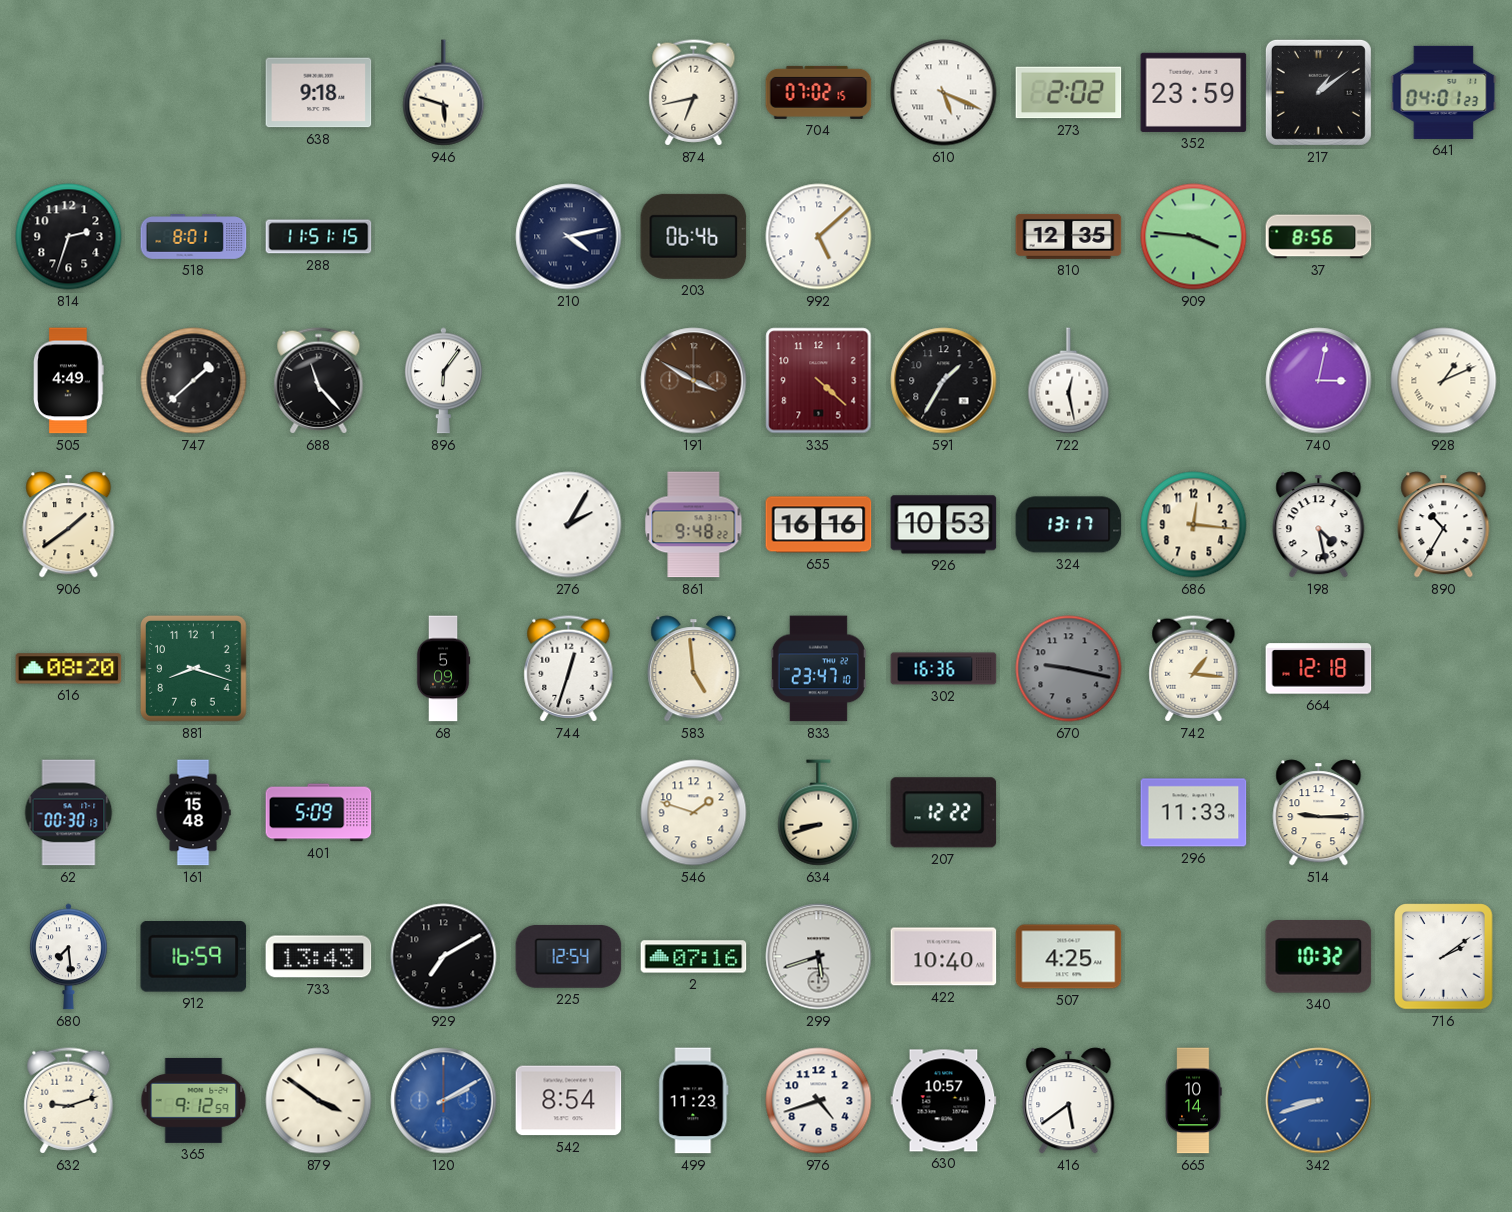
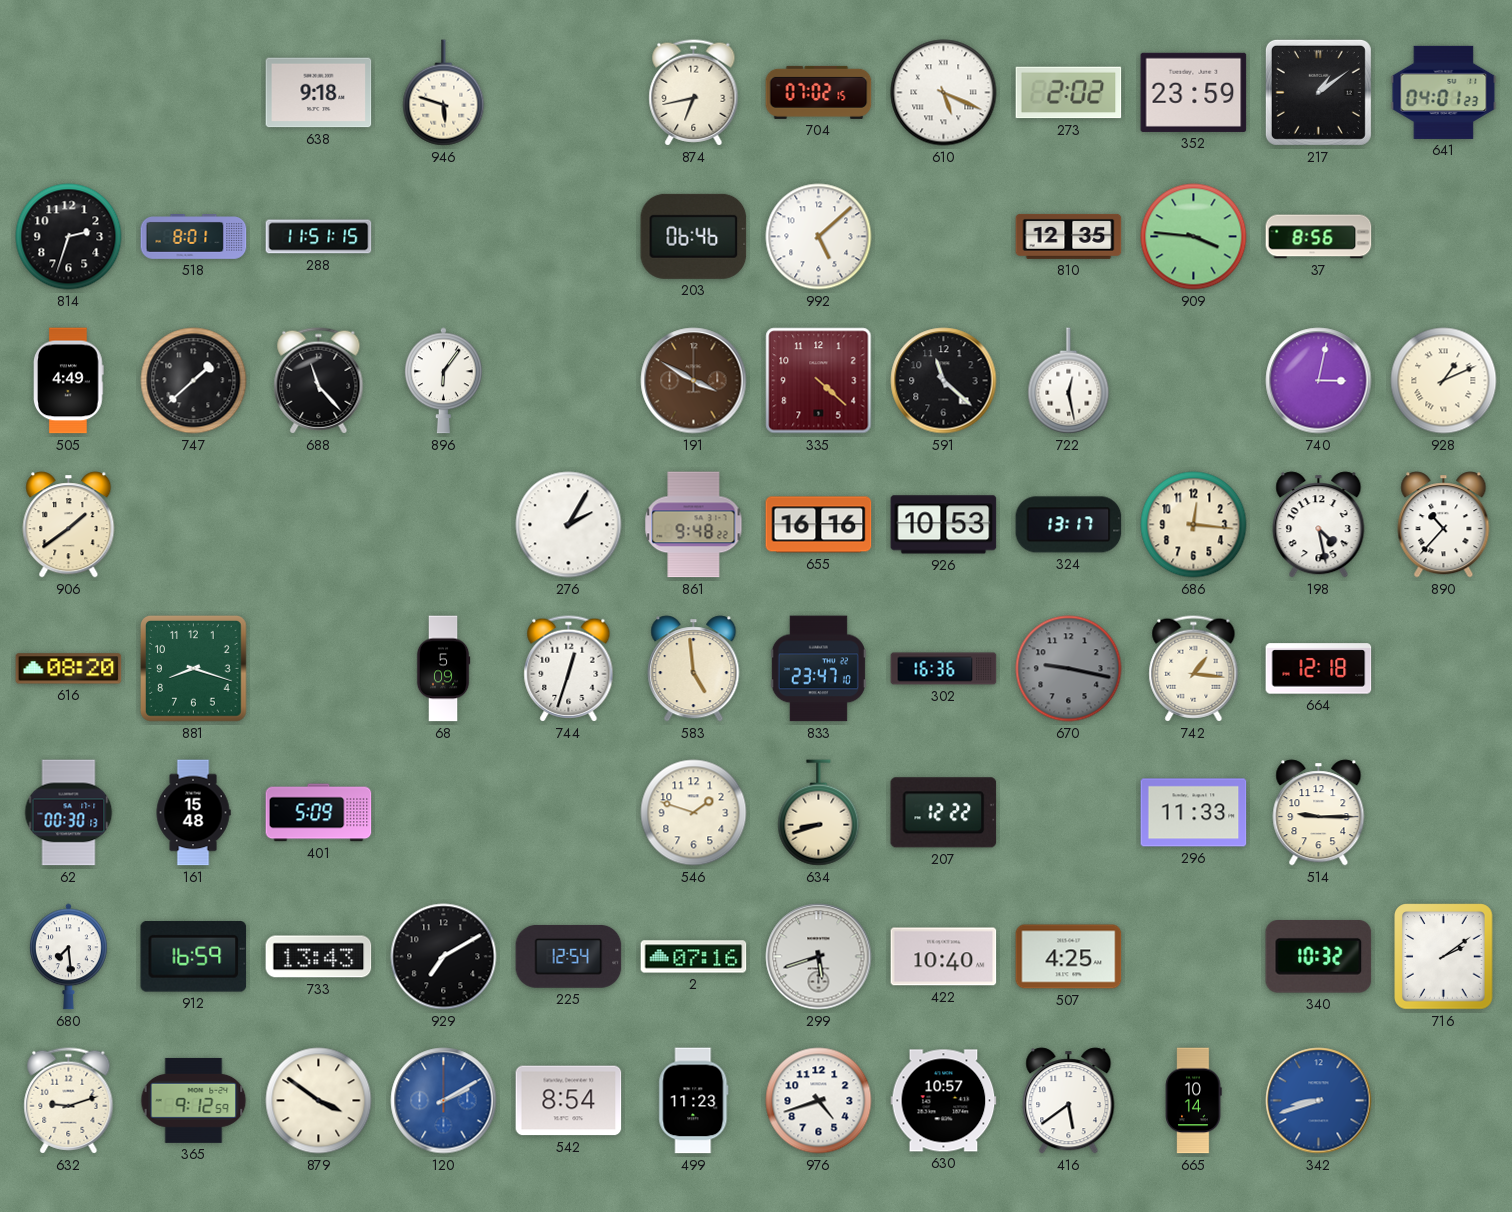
210: 4:13 -> none (569, 237)
591: 1:35 -> 11:22 (944, 381)
890: 10:35 -> 10:37 (1444, 525)
